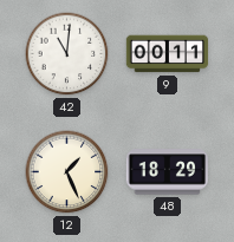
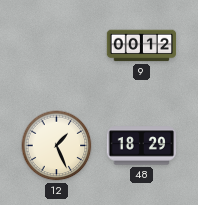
42: 11:01 -> none (67, 54)
9: 00:11 -> 00:12 (142, 46)
